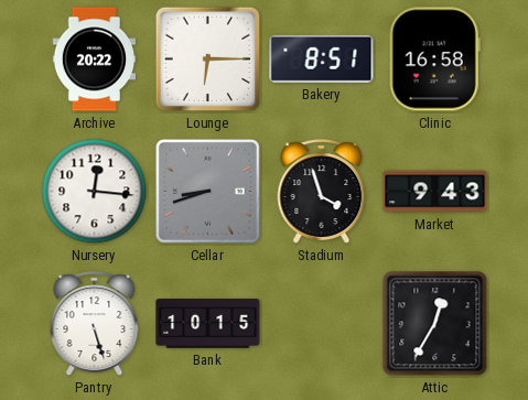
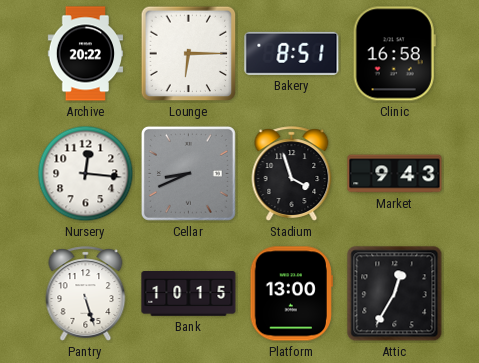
Cellar: 8:42 -> 8:41 (188, 173)
Platform: none -> 13:00 (291, 294)
